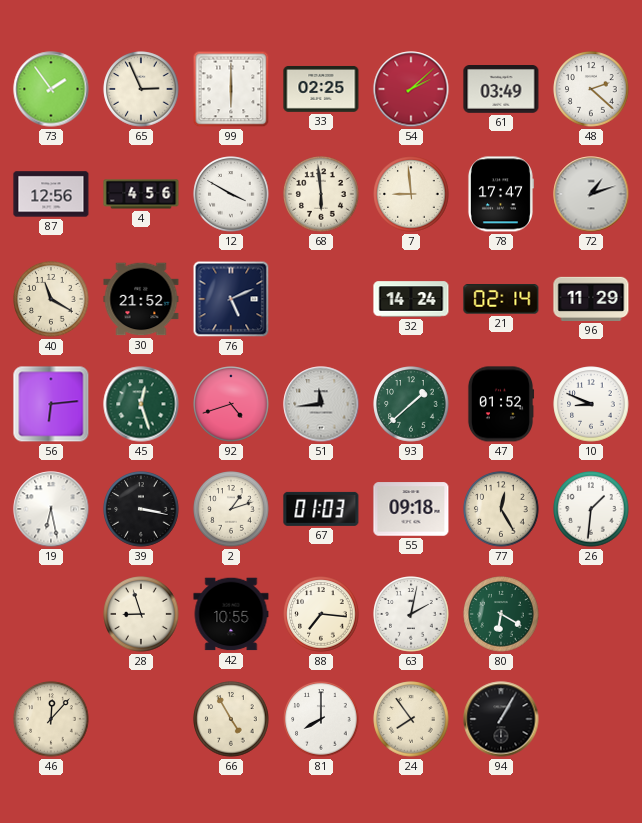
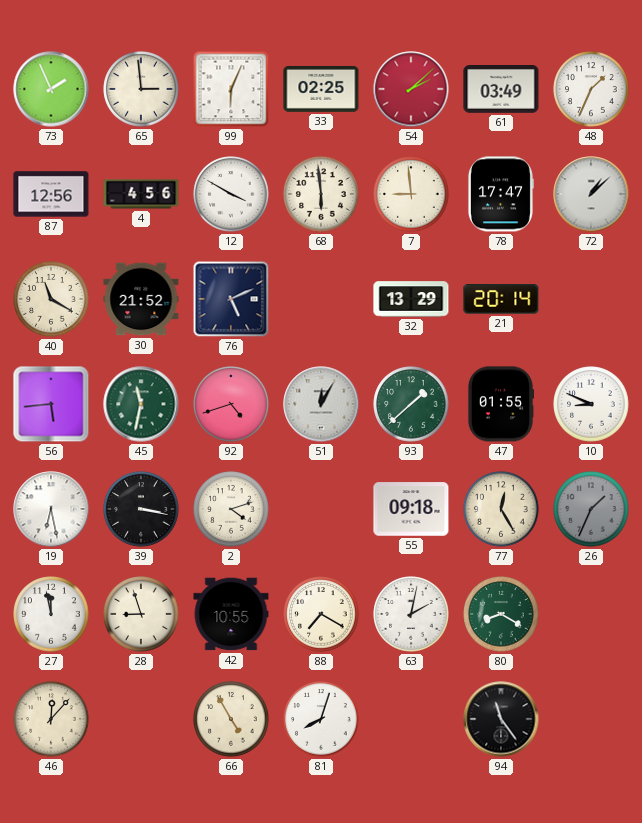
73: 1:54 -> 1:56 (51, 89)
65: 2:56 -> 2:59 (141, 89)
99: 6:00 -> 6:04 (231, 89)
48: 2:22 -> 1:34 (591, 89)
72: 1:12 -> 1:08 (591, 194)
32: 14:24 -> 13:29 (411, 299)
21: 02:14 -> 20:14 (501, 299)
96: 11:29 -> none (591, 299)
56: 6:14 -> 5:44 (51, 404)
45: 12:27 -> 11:32 (141, 404)
51: 11:44 -> 12:05 (321, 404)
47: 01:52 -> 01:55 (501, 404)
2: 1:12 -> 4:12 (231, 509)
67: 01:03 -> none (321, 509)
26: 1:31 -> 1:34 (591, 509)
26 dial: white -> grey (591, 509)
27: none -> 11:58 (51, 614)
88: 7:16 -> 7:20 (321, 614)
80: 6:20 -> 8:20 (501, 614)
81: 8:00 -> 8:03 (321, 719)
24: 7:54 -> none (411, 719)
94: 1:05 -> 11:24 (501, 719)
